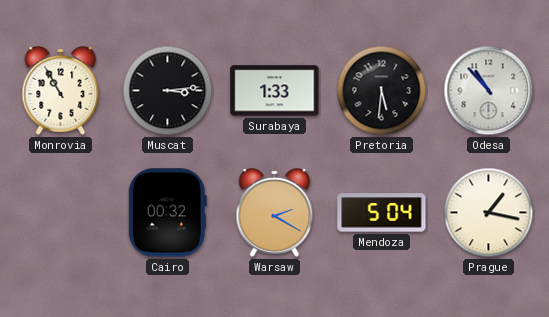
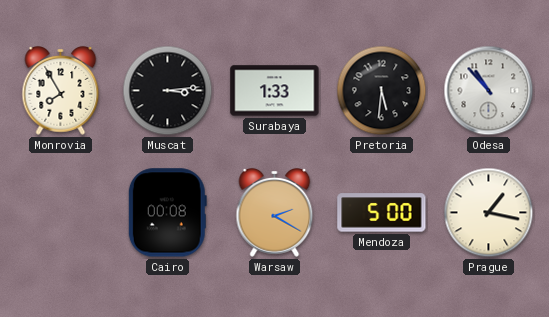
Monrovia: 10:55 -> 7:55 (61, 91)
Cairo: 00:32 -> 00:08 (167, 213)
Mendoza: 5:04 -> 5:00 (382, 213)
